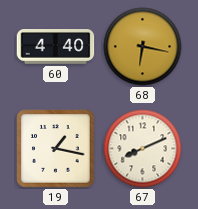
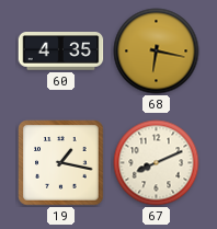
60: 4:40 -> 4:35 (61, 51)
